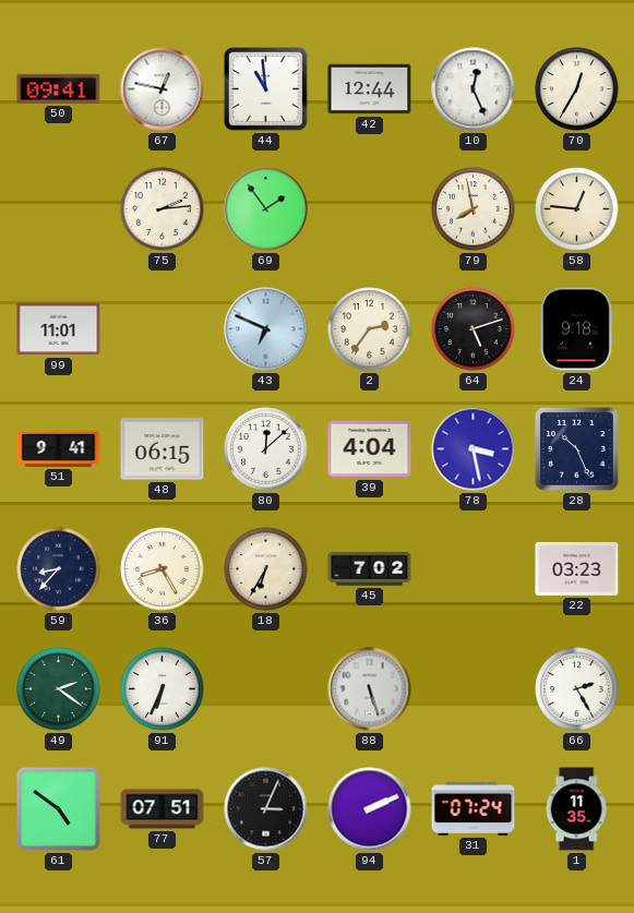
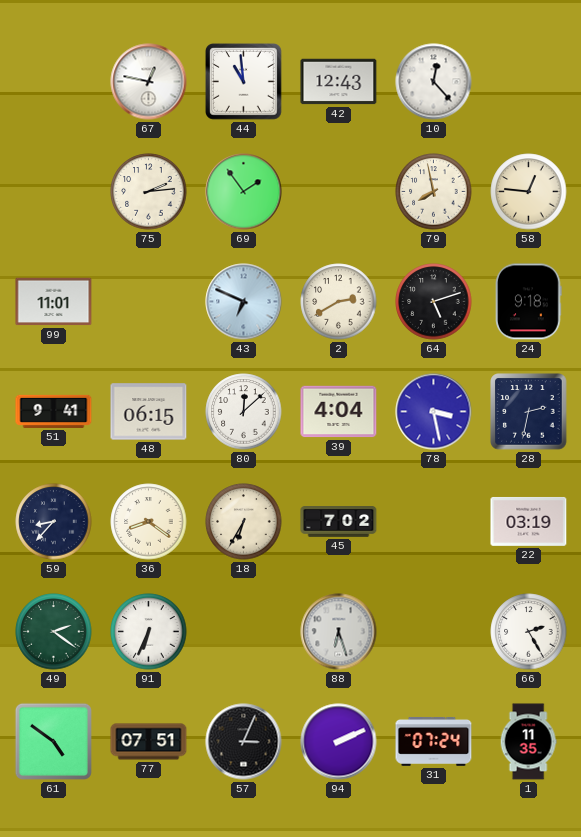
50: 09:41 -> none (59, 88)
42: 12:44 -> 12:43 (339, 82)
10: 12:26 -> 12:23 (434, 82)
70: 12:35 -> none (577, 89)
2: 2:36 -> 2:40 (339, 302)
28: 10:26 -> 2:32 (529, 412)
36: 8:25 -> 8:21 (149, 522)
22: 03:23 -> 03:19 (529, 521)
88: 5:27 -> 6:27 (339, 632)
